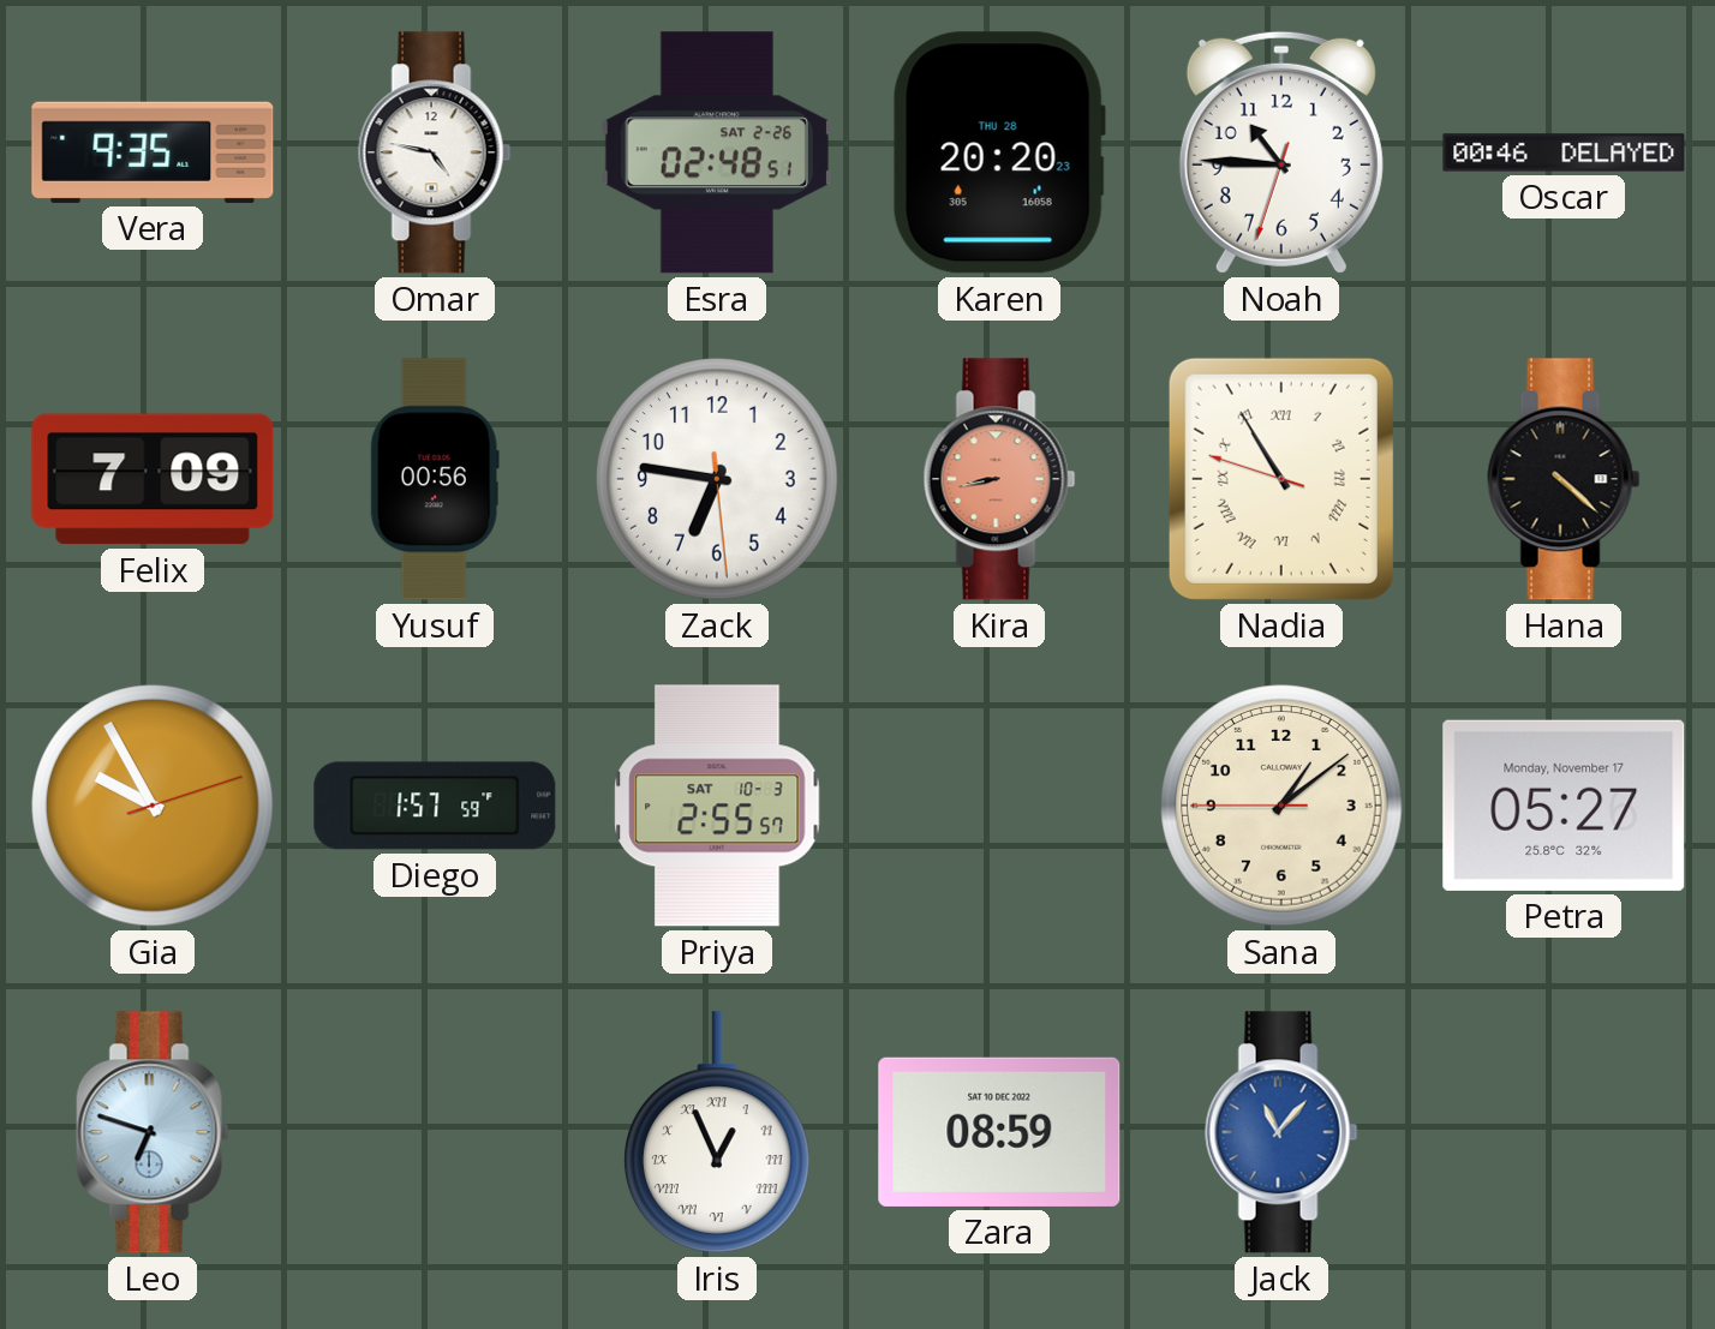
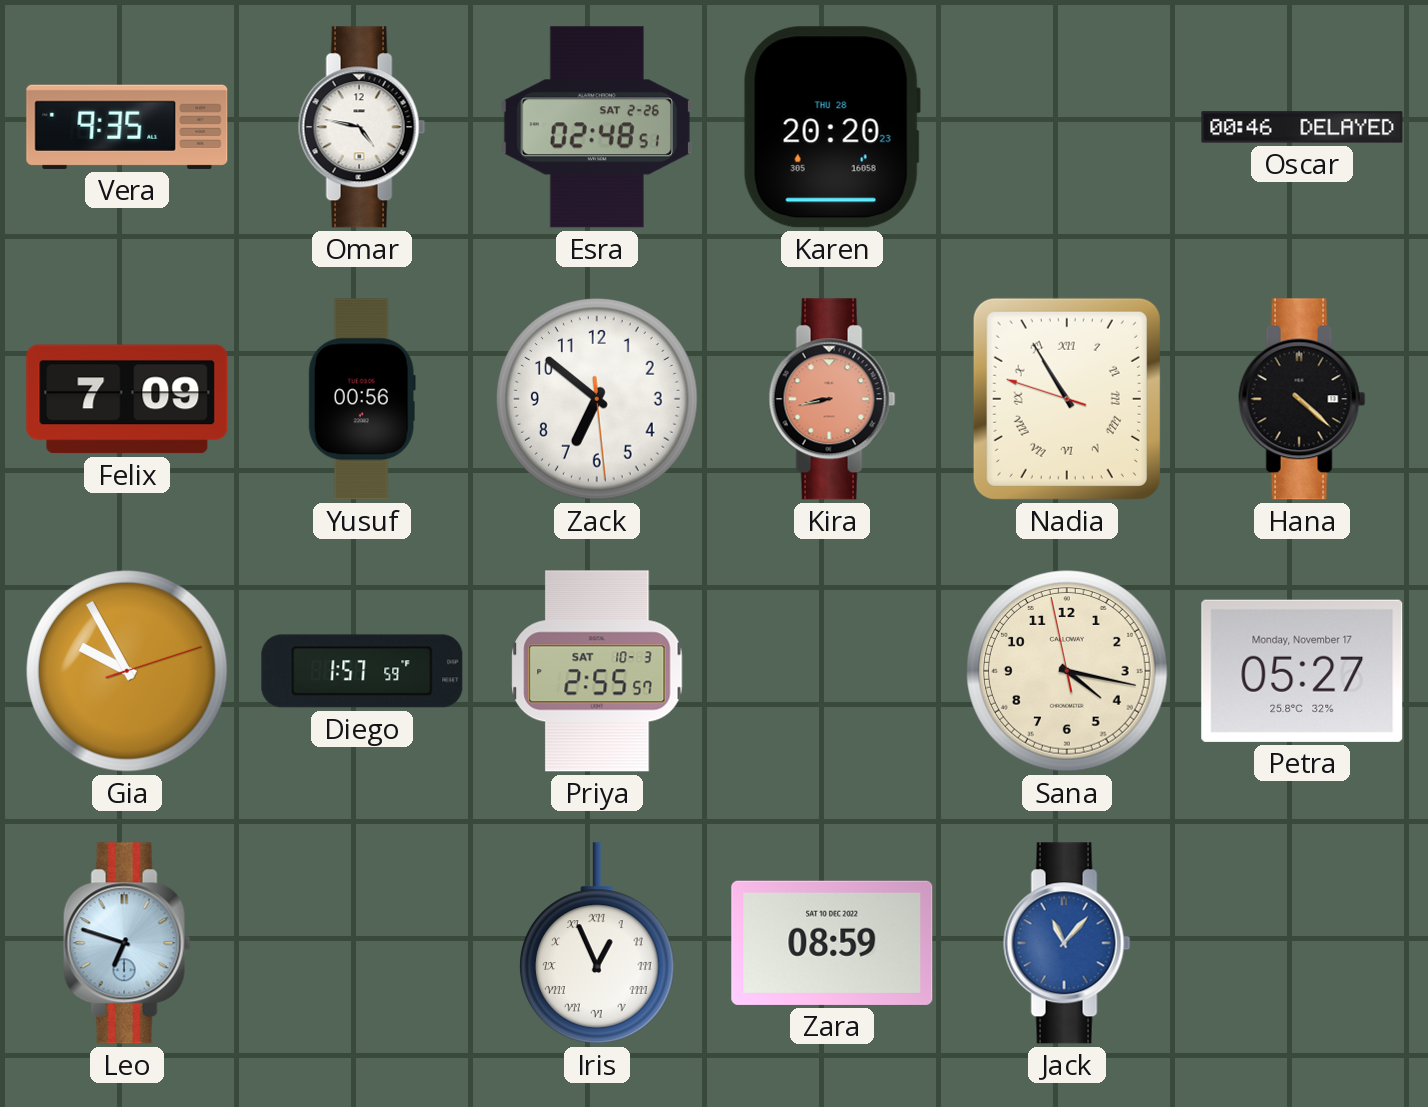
Noah: 10:45 -> none (1281, 152)
Zack: 6:46 -> 6:51 (597, 399)
Sana: 1:08 -> 4:16 (1067, 671)
